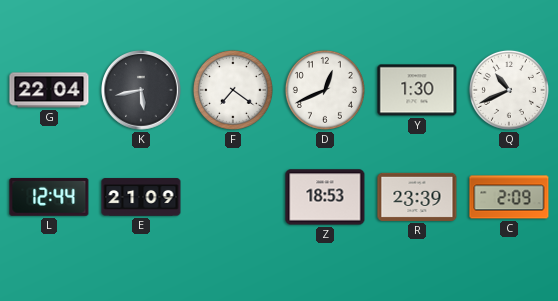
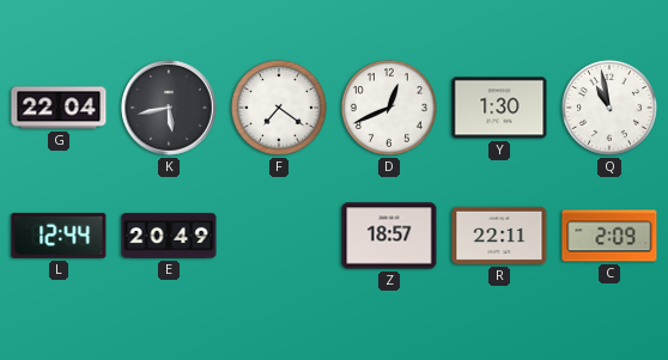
Q: 10:41 -> 10:58 (609, 108)
E: 21:09 -> 20:49 (169, 236)
Z: 18:53 -> 18:57 (389, 236)
R: 23:39 -> 22:11 (499, 236)
